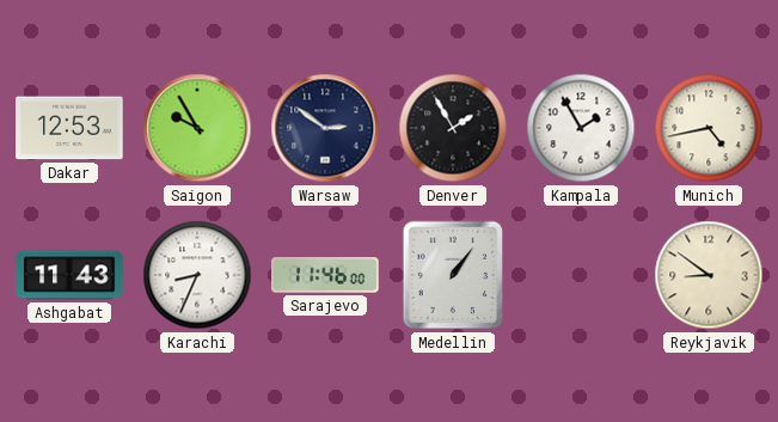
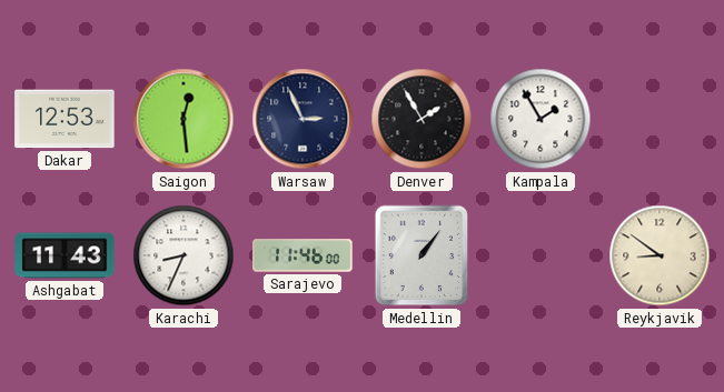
Saigon: 9:55 -> 12:29 (184, 119)
Warsaw: 2:51 -> 2:56 (303, 119)
Munich: 4:43 -> none (709, 128)
